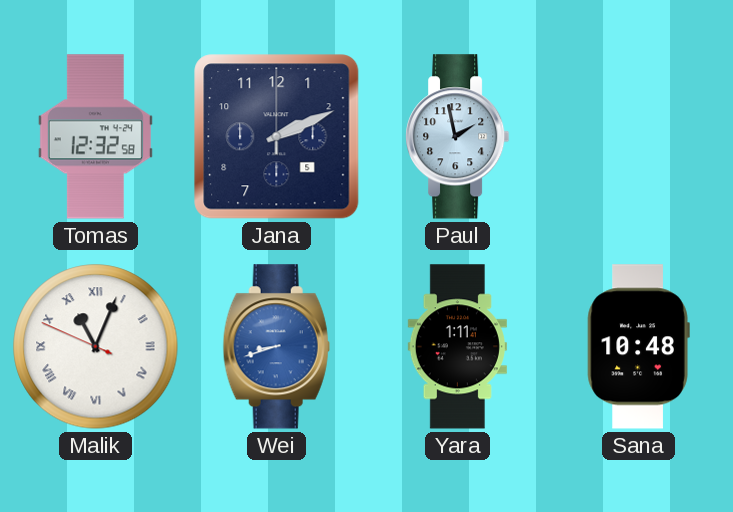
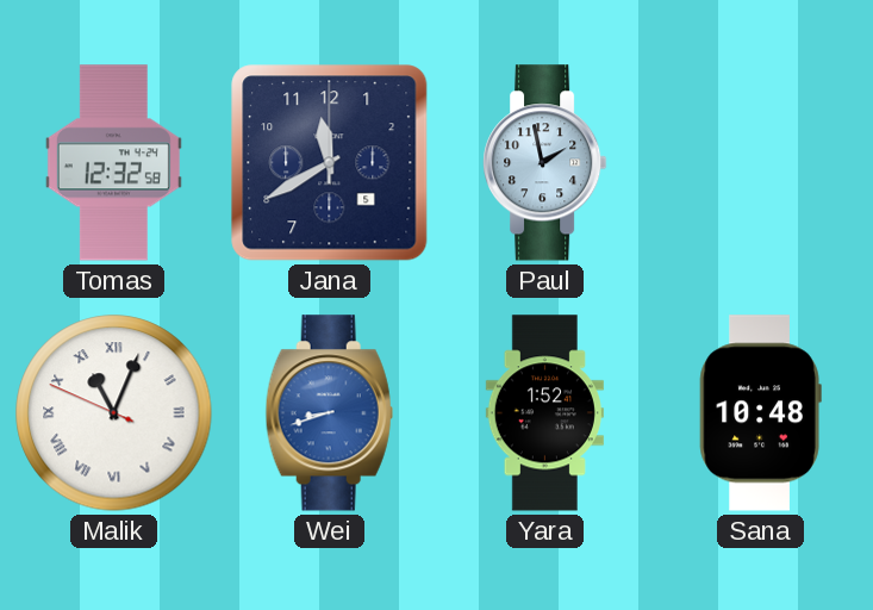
Jana: 2:11 -> 11:40 (330, 163)
Yara: 1:11 -> 1:52 (544, 413)
